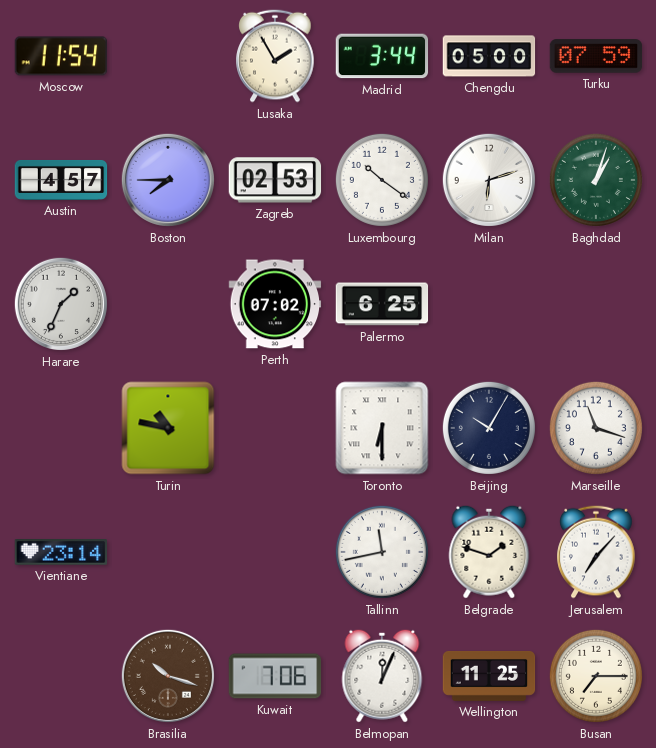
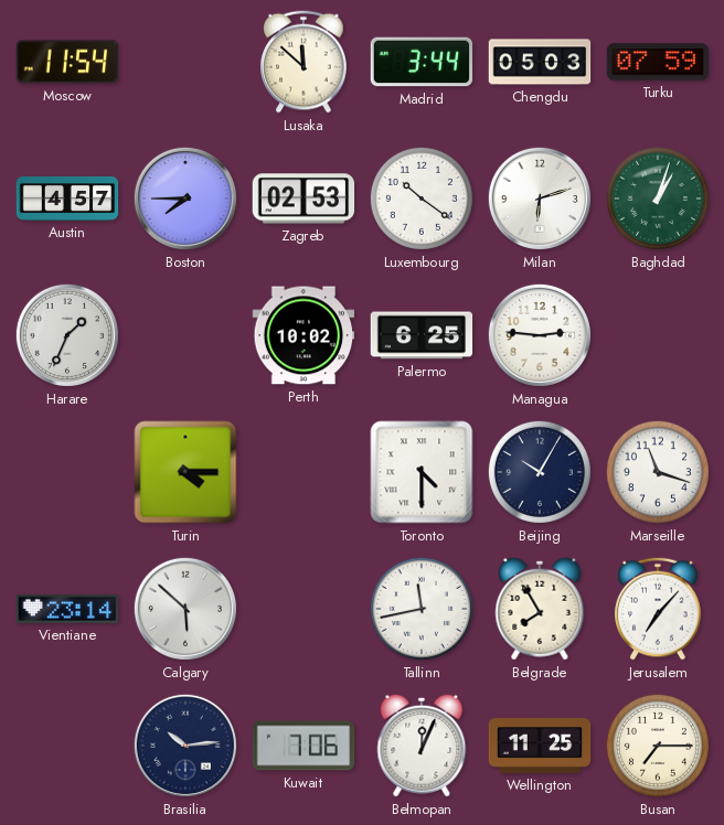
Lusaka: 1:55 -> 11:52 (304, 62)
Chengdu: 05:00 -> 05:03 (540, 62)
Perth: 07:02 -> 10:02 (304, 335)
Managua: none -> 2:46 (540, 335)
Turin: 10:47 -> 4:15 (185, 472)
Toronto: 6:30 -> 4:30 (422, 472)
Calgary: none -> 5:52 (185, 609)
Belgrade: 1:48 -> 7:55 (540, 609)
Brasilia: 10:18 -> 10:14 (185, 746)
Brasilia dial: brown -> navy (185, 746)
